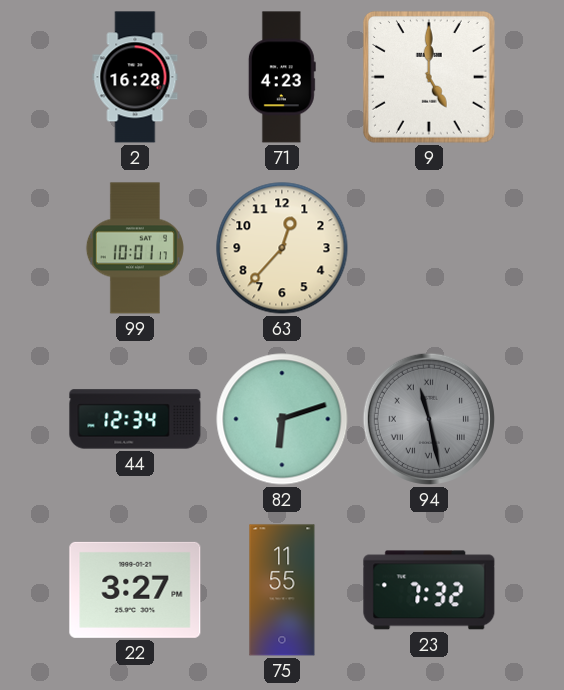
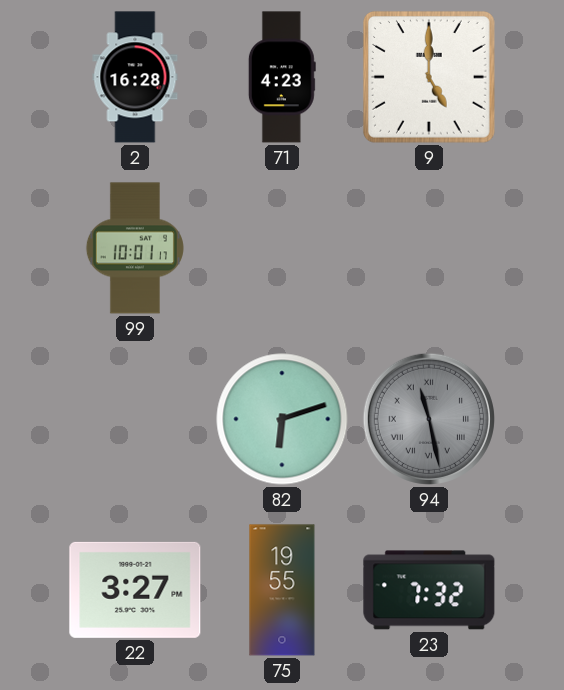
63: 12:37 -> none (282, 248)
44: 12:34 -> none (135, 419)
75: 11:55 -> 19:55 (282, 590)
